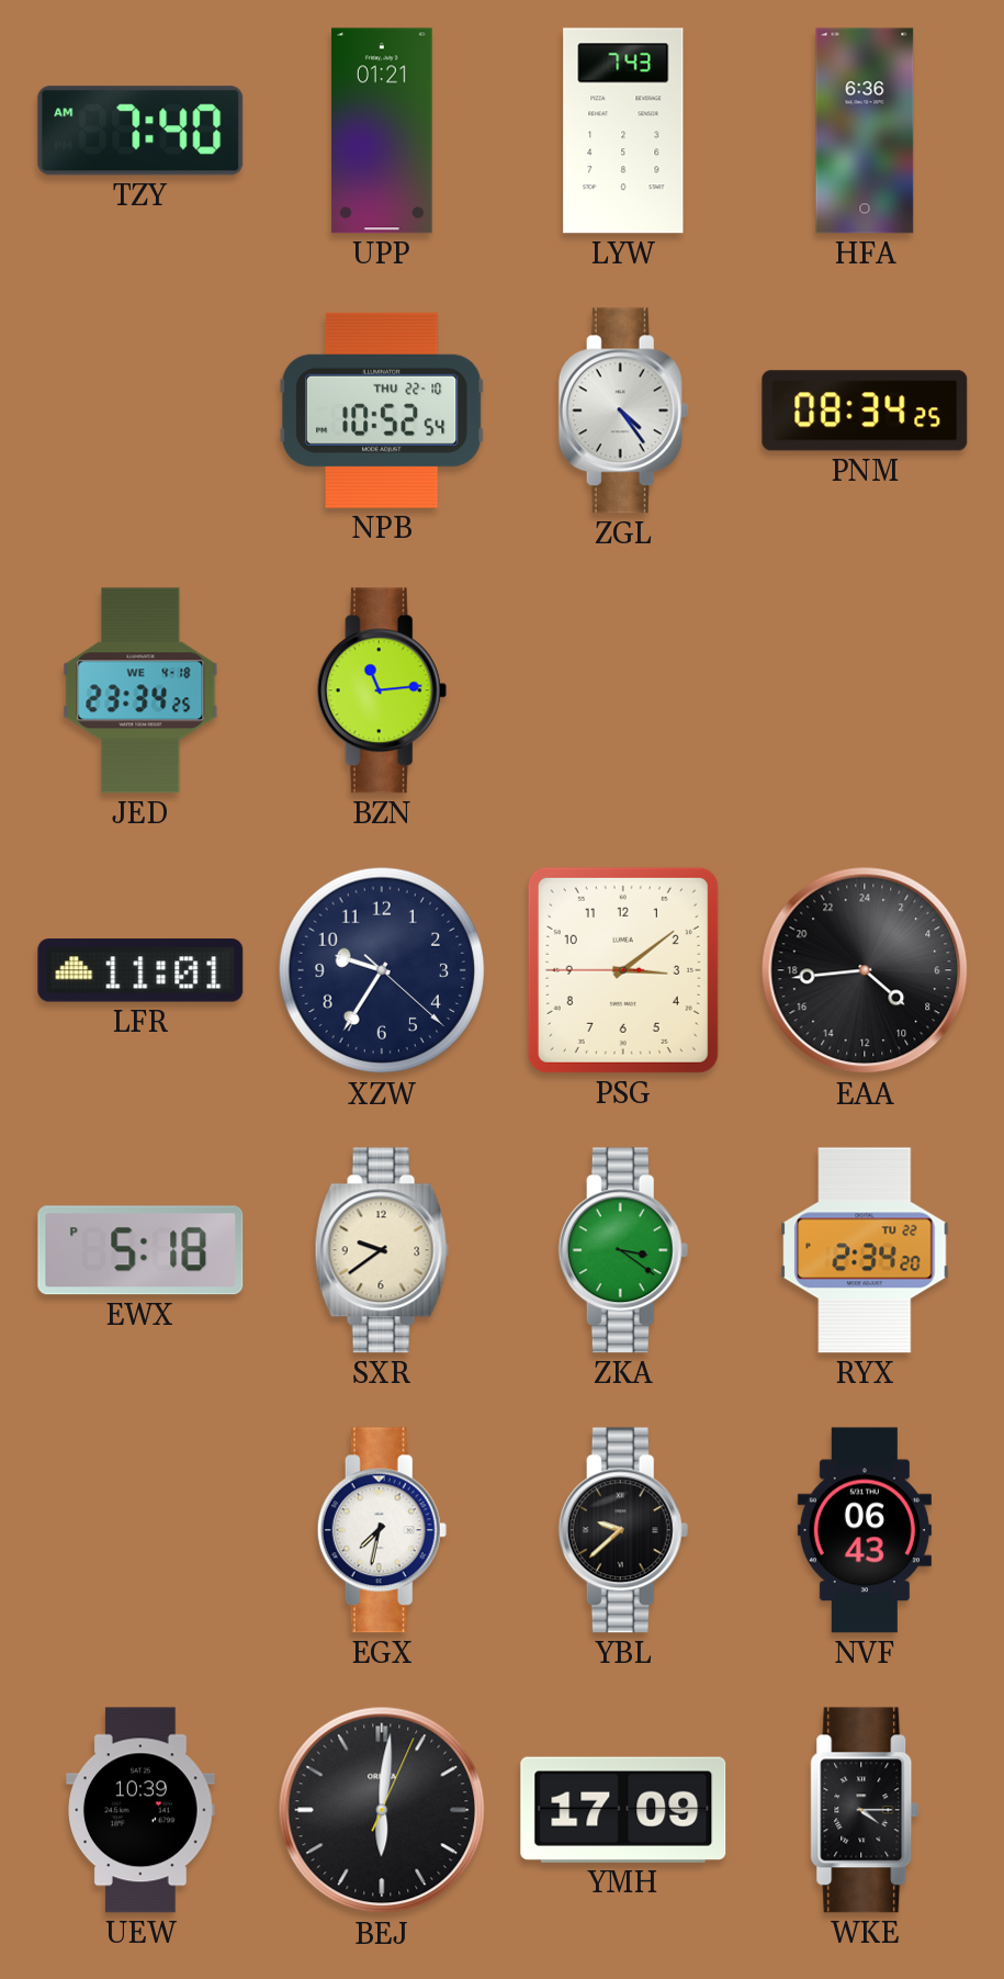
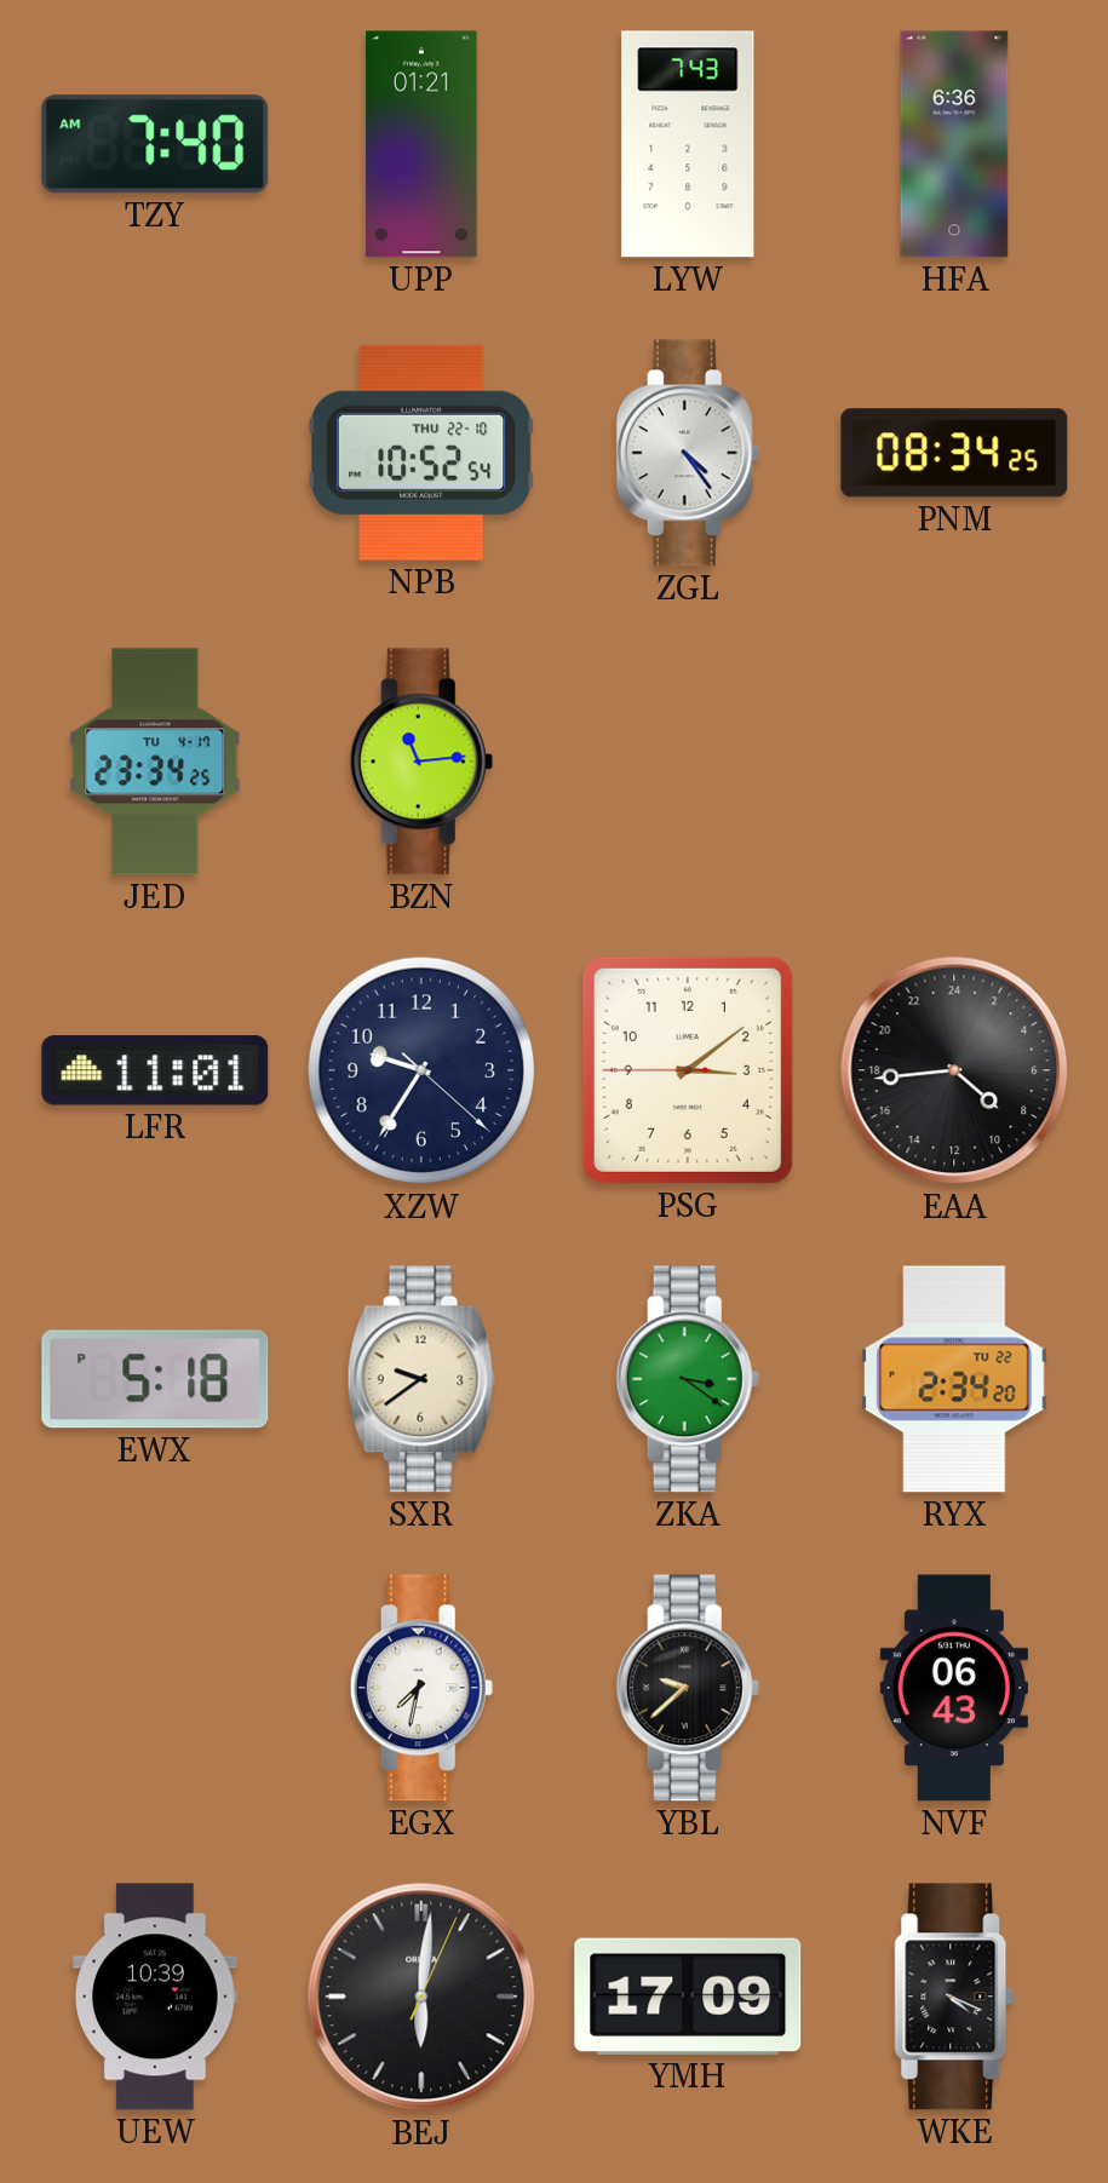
JED date: WE 4-18 -> TU 4-17 (155, 762)
WKE: 4:15 -> 4:19 (954, 1997)
